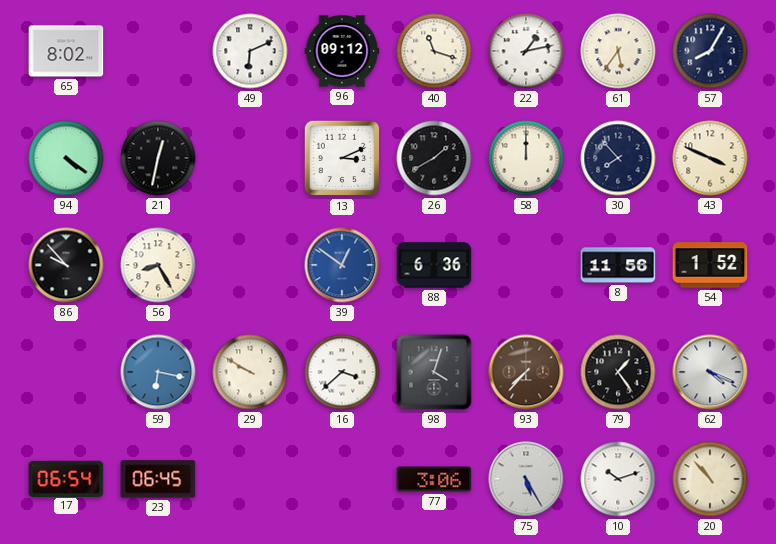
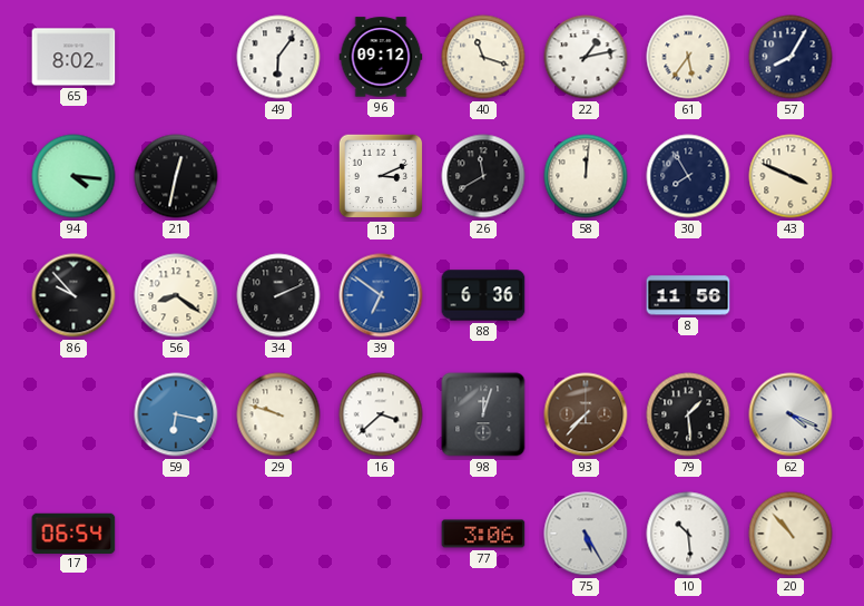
49: 6:11 -> 6:06 (278, 57)
94: 4:21 -> 4:16 (73, 176)
26: 1:40 -> 11:40 (483, 176)
58: 12:00 -> 12:01 (586, 176)
30: 7:53 -> 7:55 (688, 176)
56: 8:25 -> 8:21 (176, 295)
34: none -> 2:11 (278, 295)
39: 12:51 -> 6:51 (381, 295)
54: 1:52 -> none (710, 265)
29: 9:50 -> 9:48 (278, 414)
98: 4:03 -> 12:03 (483, 414)
79: 1:24 -> 1:29 (688, 414)
23: 06:45 -> none (158, 479)
10: 10:12 -> 10:29 (688, 534)
